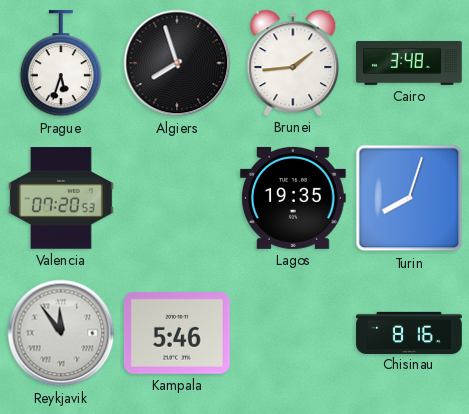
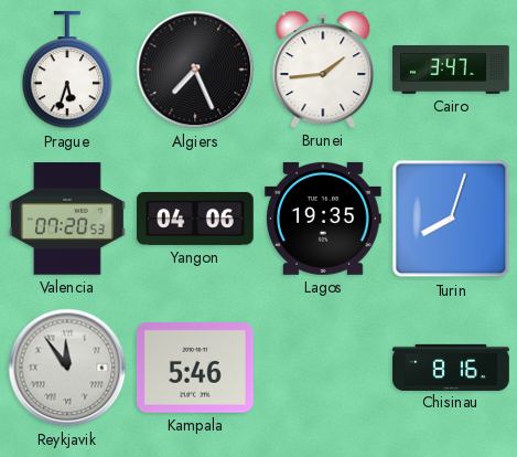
Algiers: 7:57 -> 7:26 (195, 70)
Cairo: 3:48 -> 3:47 (451, 70)
Yangon: none -> 04:06 (195, 219)
